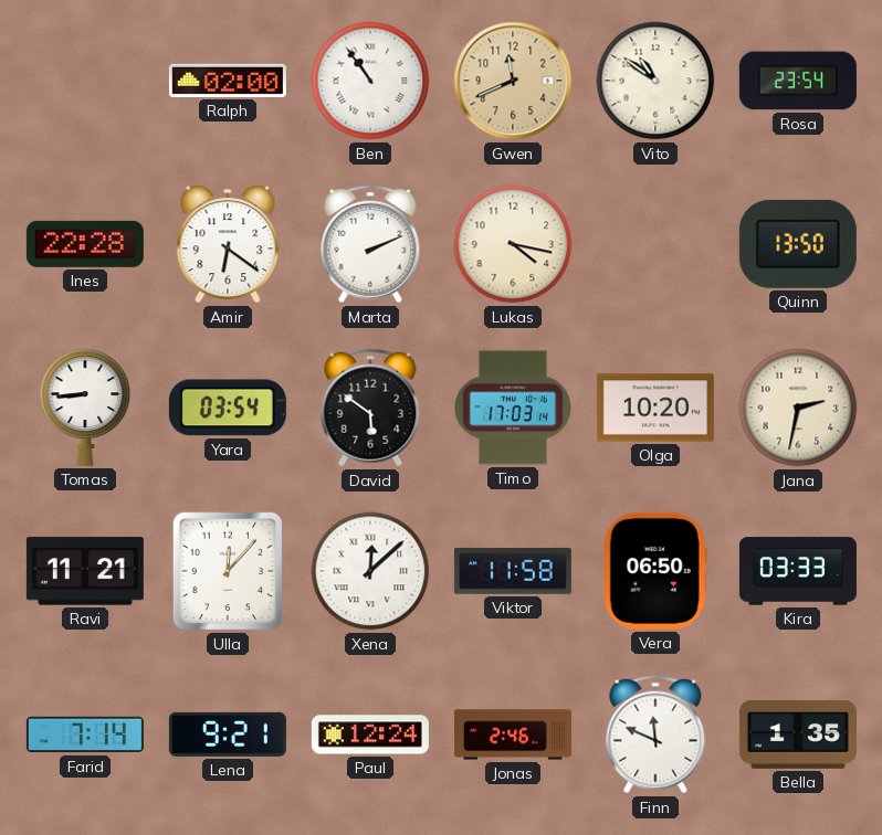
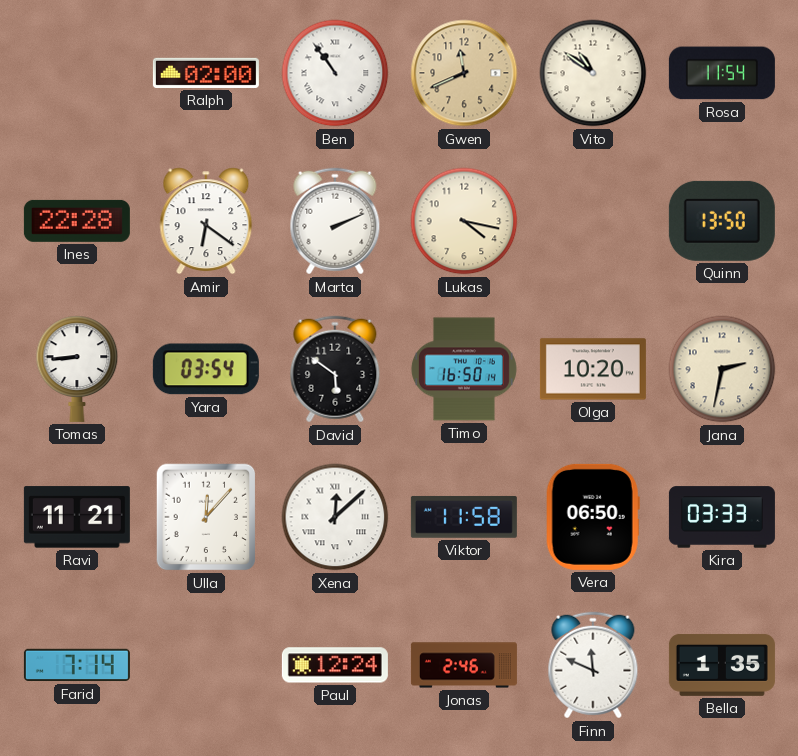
Rosa: 23:54 -> 11:54 (722, 73)
Timo: 17:03 -> 16:50 (464, 369)
Lena: 9:21 -> none (228, 734)
